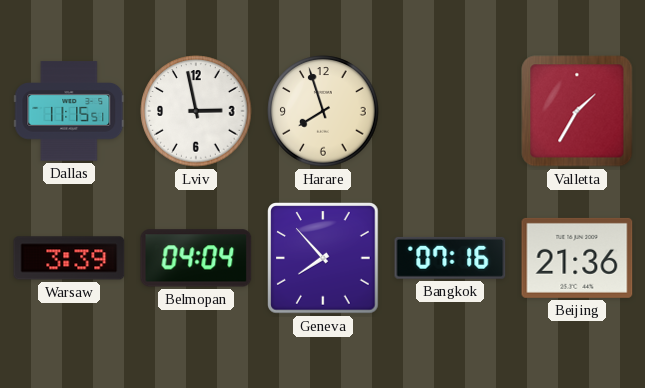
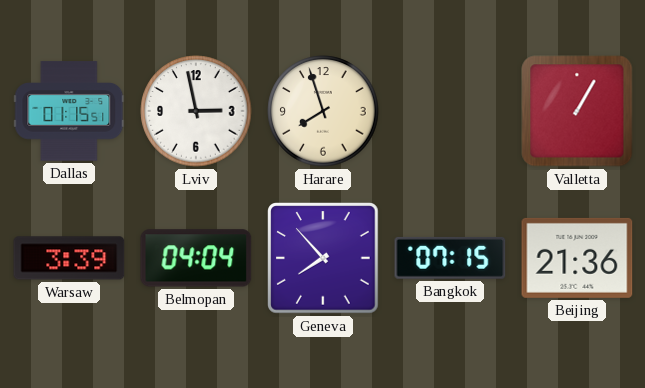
Dallas: 11:15 -> 01:15 (69, 111)
Valletta: 1:35 -> 1:05 (577, 111)
Bangkok: 07:16 -> 07:15 (450, 258)
